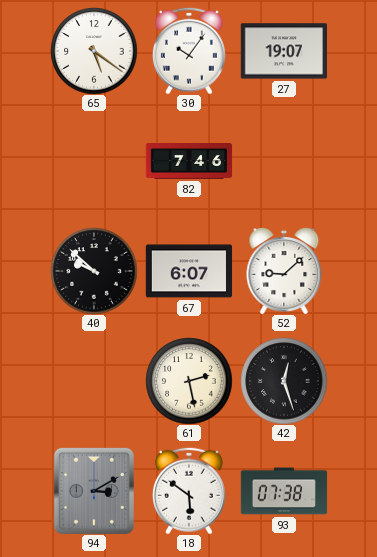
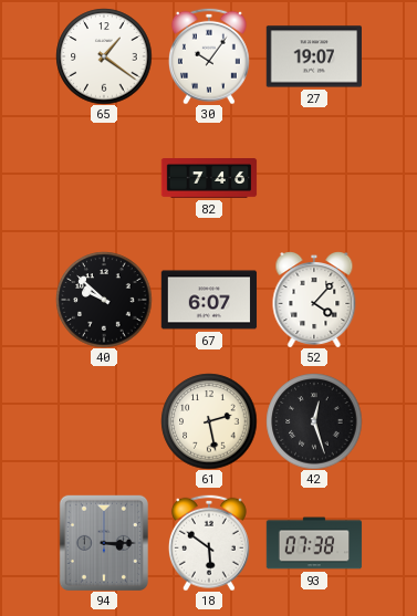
65: 5:21 -> 1:21 (104, 56)
52: 9:08 -> 4:07 (314, 300)
94: 3:10 -> 3:15 (104, 543)
